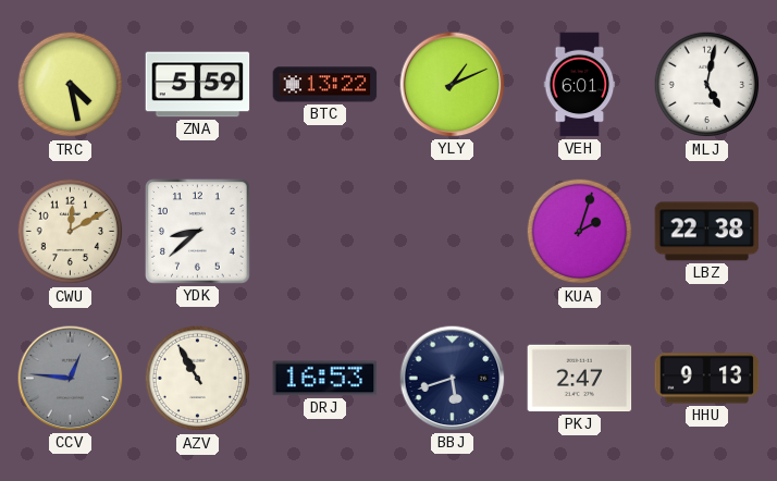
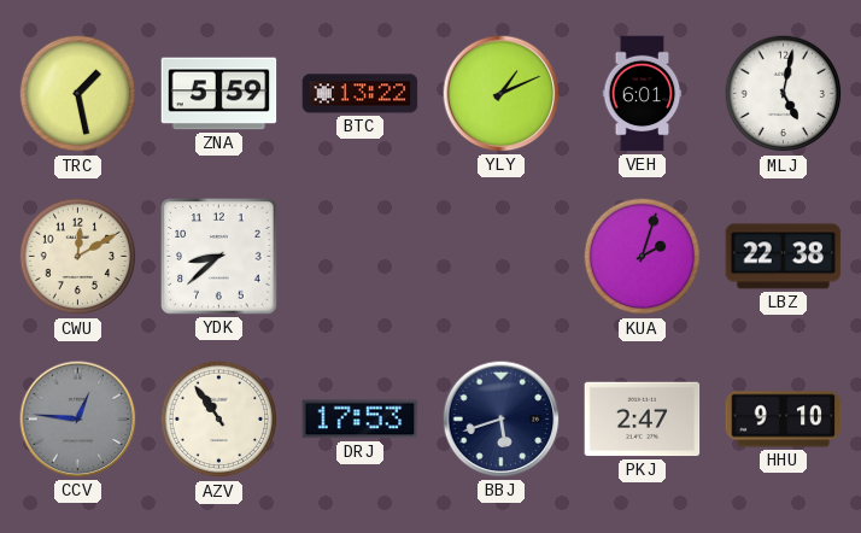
TRC: 4:28 -> 1:28 (78, 94)
AZV: 10:55 -> 10:54 (219, 420)
DRJ: 16:53 -> 17:53 (361, 420)
HHU: 9:13 -> 9:10 (784, 420)
